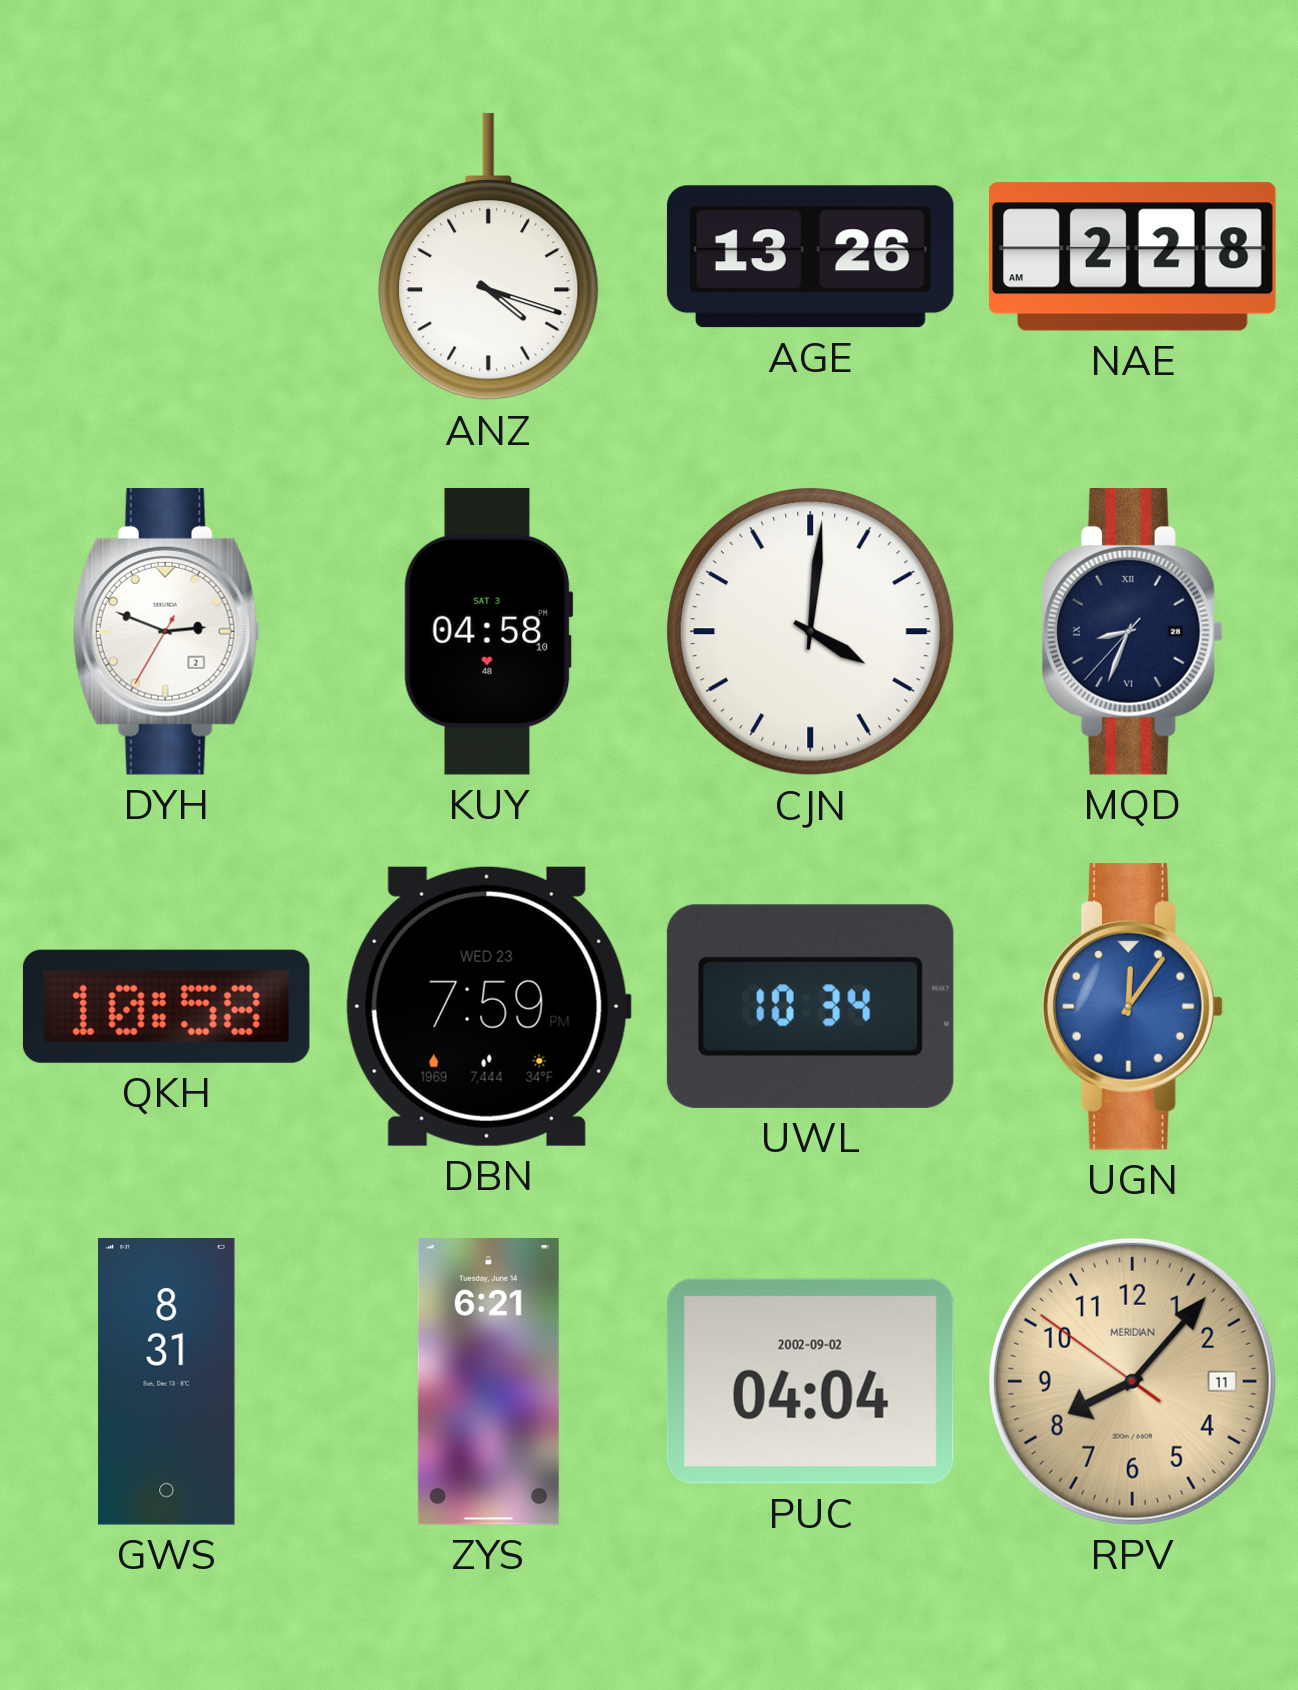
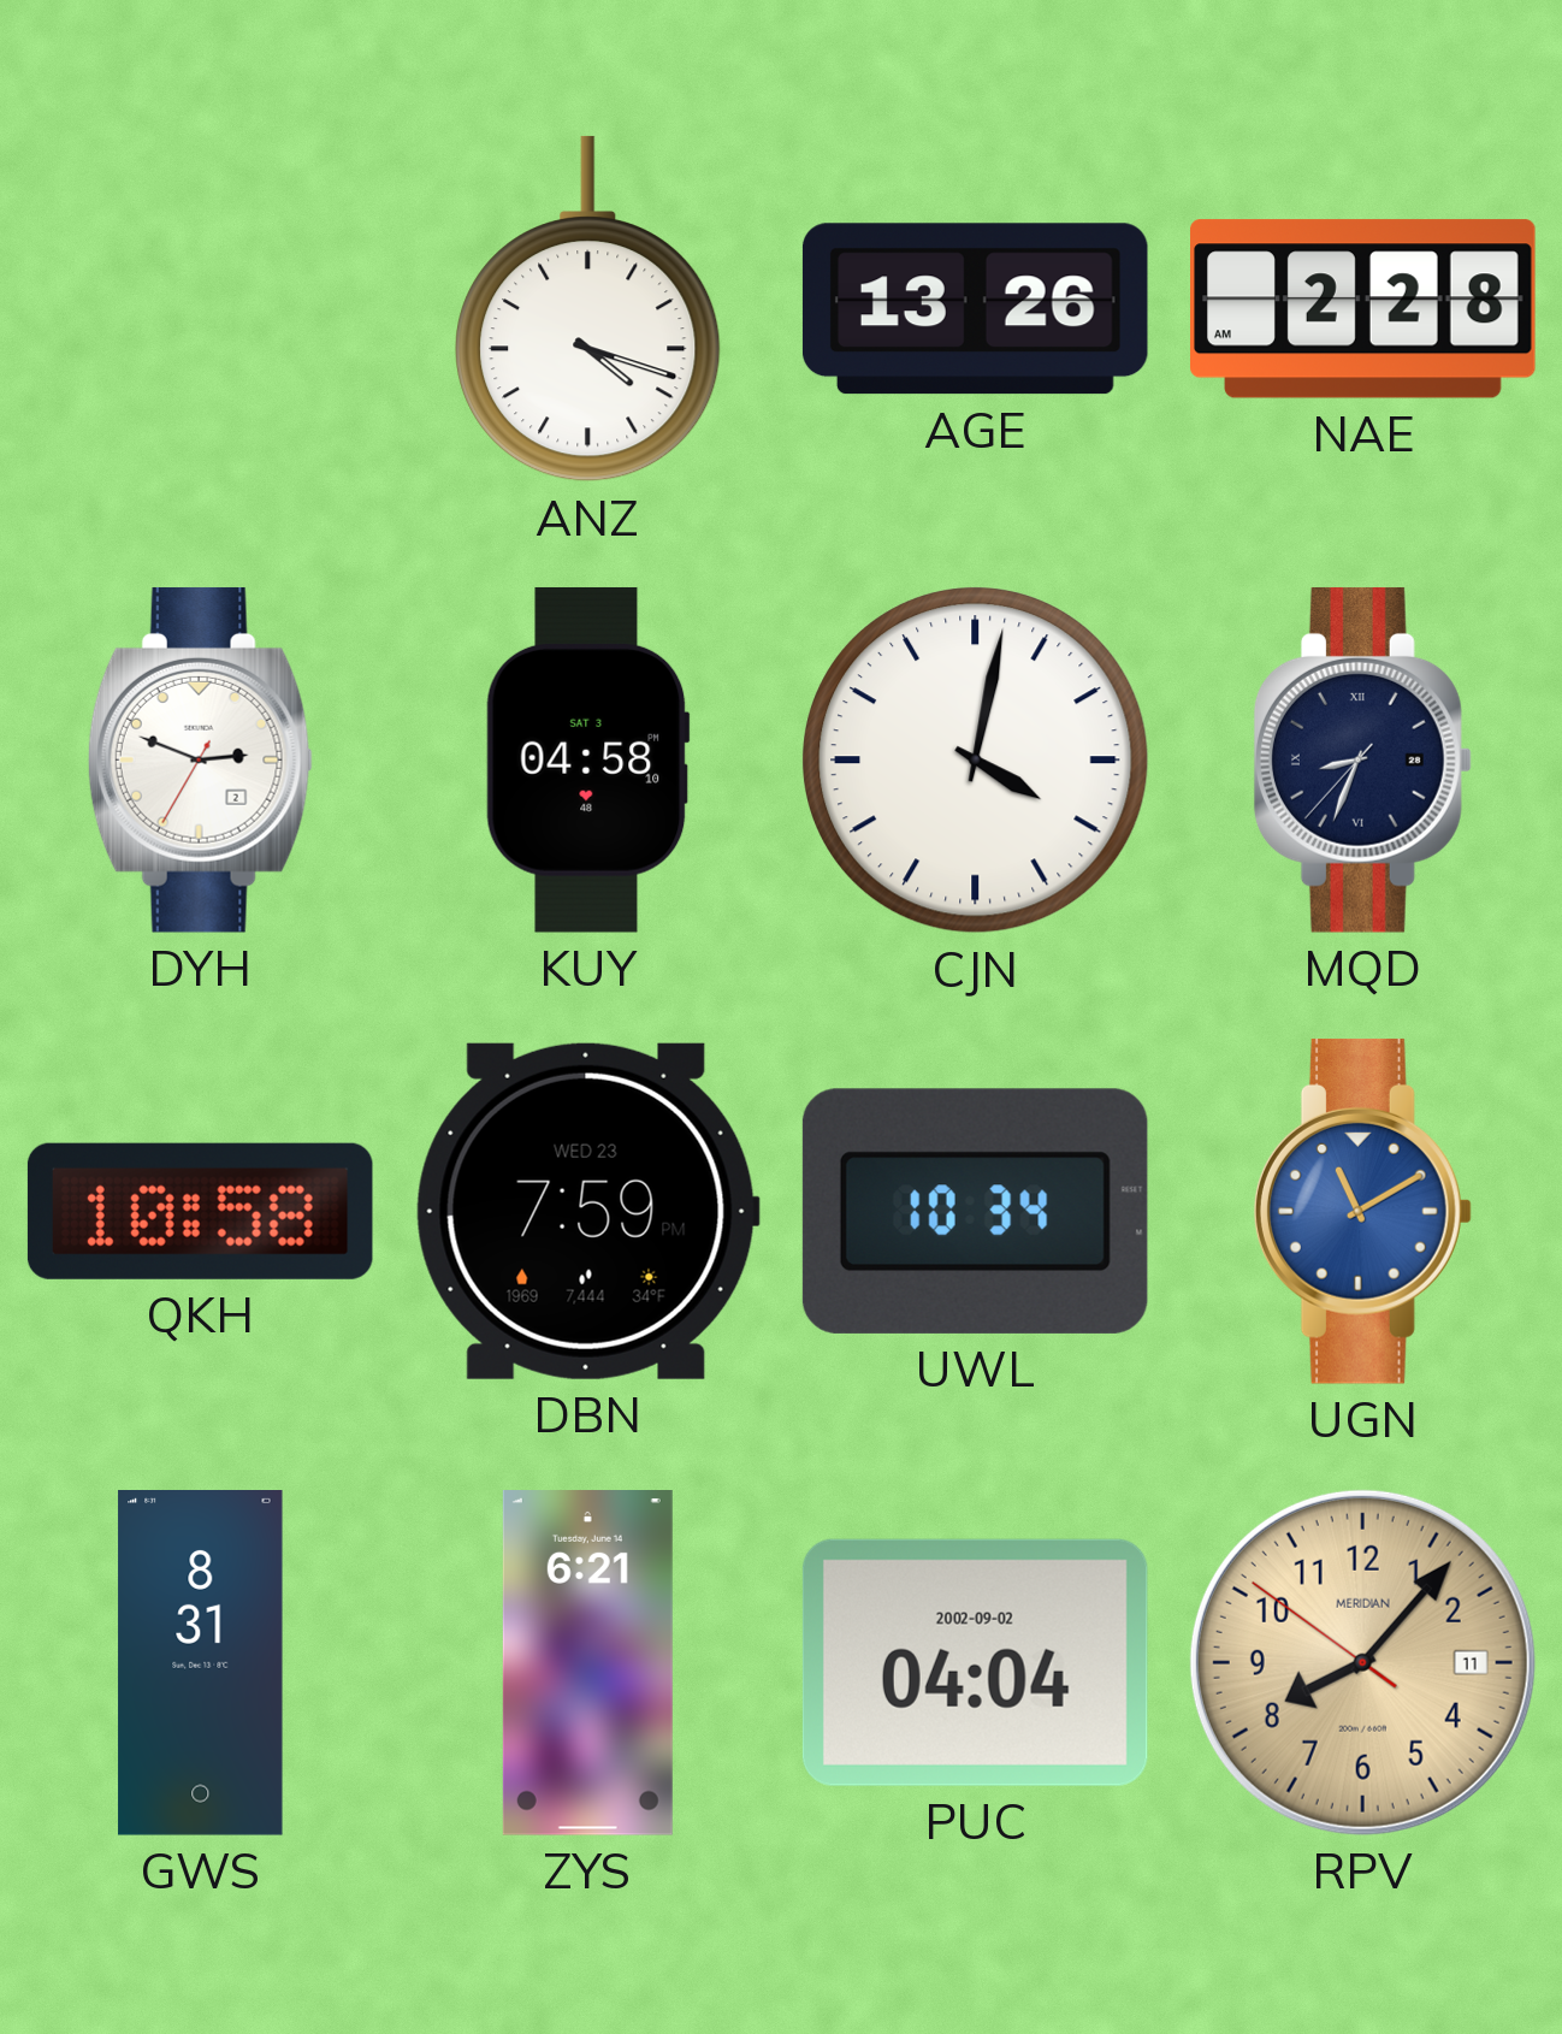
CJN: 4:01 -> 4:02 (976, 761)
UGN: 12:06 -> 11:10 (1362, 1211)
